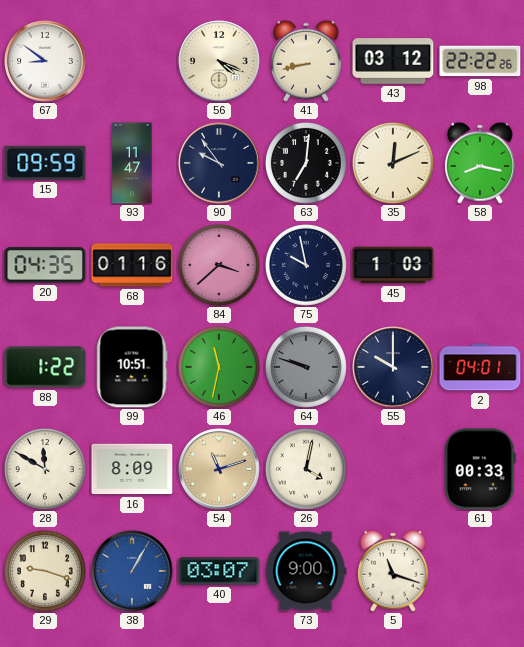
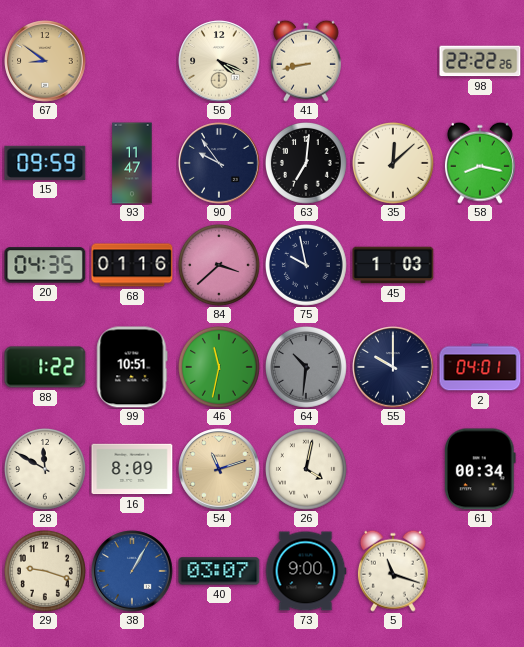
67 dial: white -> champagne (45, 61)
43: 03:12 -> none (393, 61)
35: 12:11 -> 12:08 (394, 164)
64: 9:48 -> 10:31 (307, 368)
61: 00:33 -> 00:34 (480, 469)
